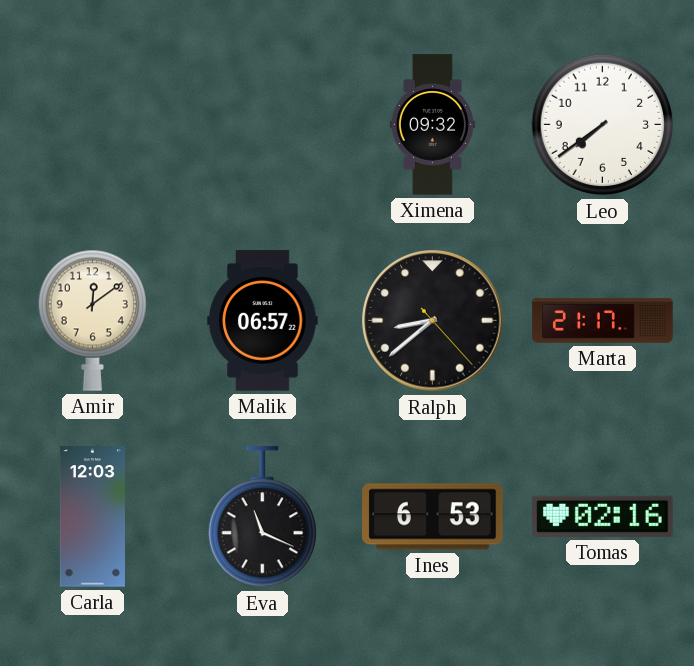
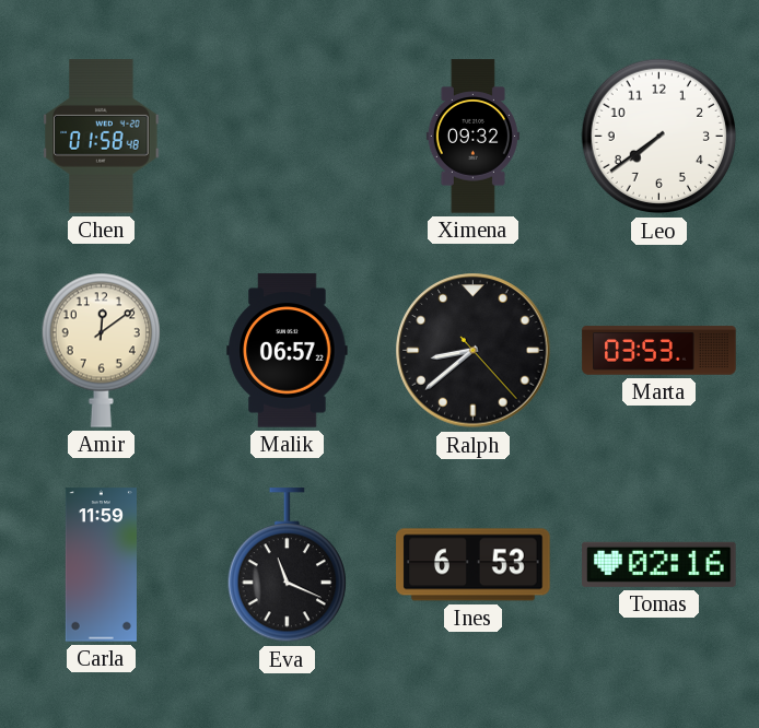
Chen: none -> 01:58 (102, 137)
Marta: 21:17 -> 03:53 (659, 351)
Carla: 12:03 -> 11:59 (101, 565)
